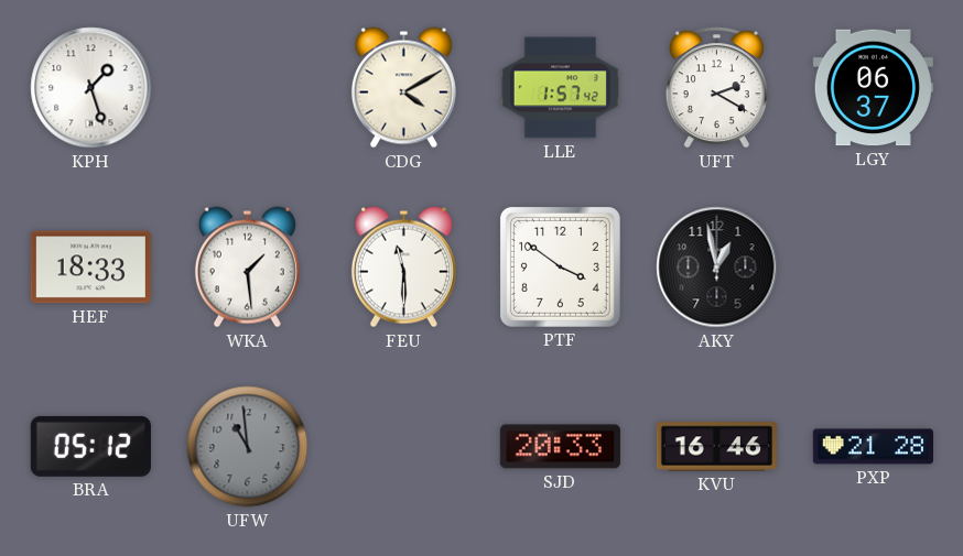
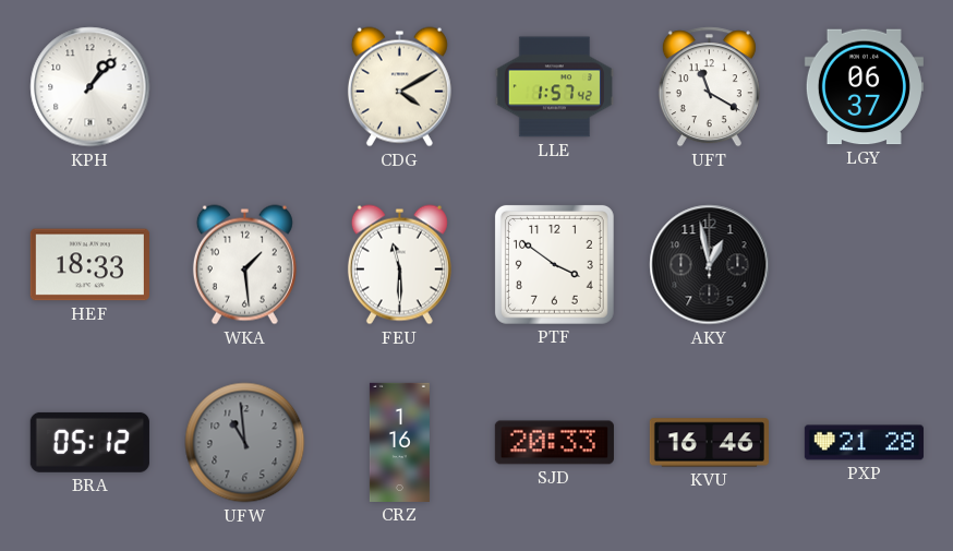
KPH: 1:27 -> 1:07 (91, 87)
UFT: 2:20 -> 11:20 (709, 87)
CRZ: none -> 1:16 (399, 442)
